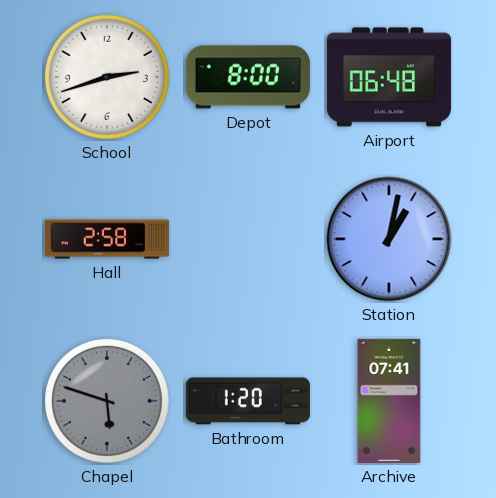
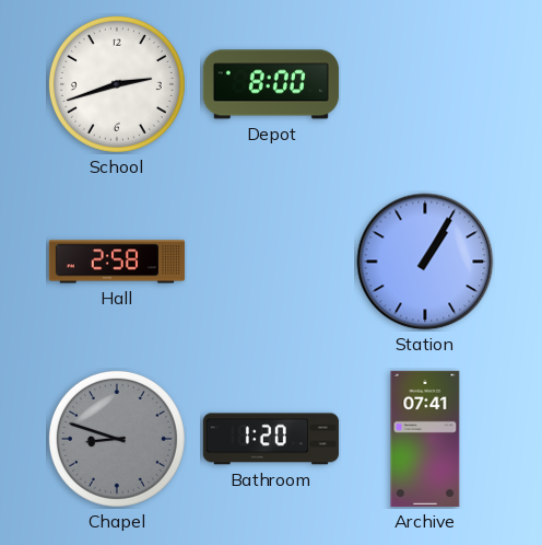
Airport: 06:48 -> none (389, 77)
Station: 1:02 -> 1:05 (425, 262)
Chapel: 5:48 -> 8:48 (117, 439)
